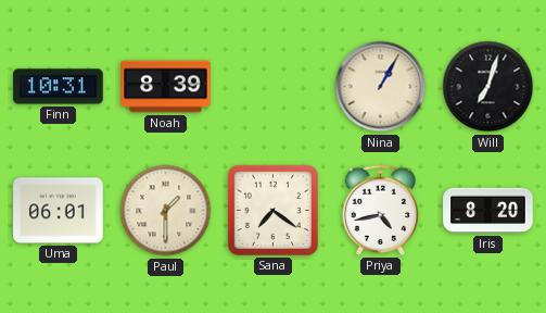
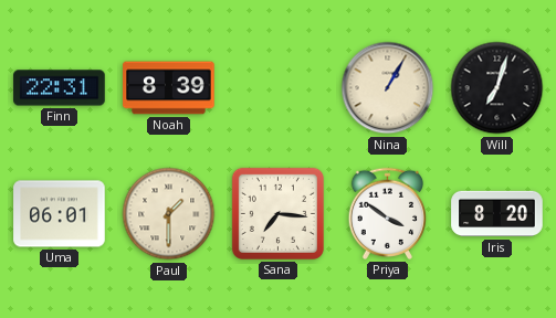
Finn: 10:31 -> 22:31 (60, 88)
Sana: 7:21 -> 7:16 (277, 213)
Priya: 4:43 -> 3:51 (387, 213)
